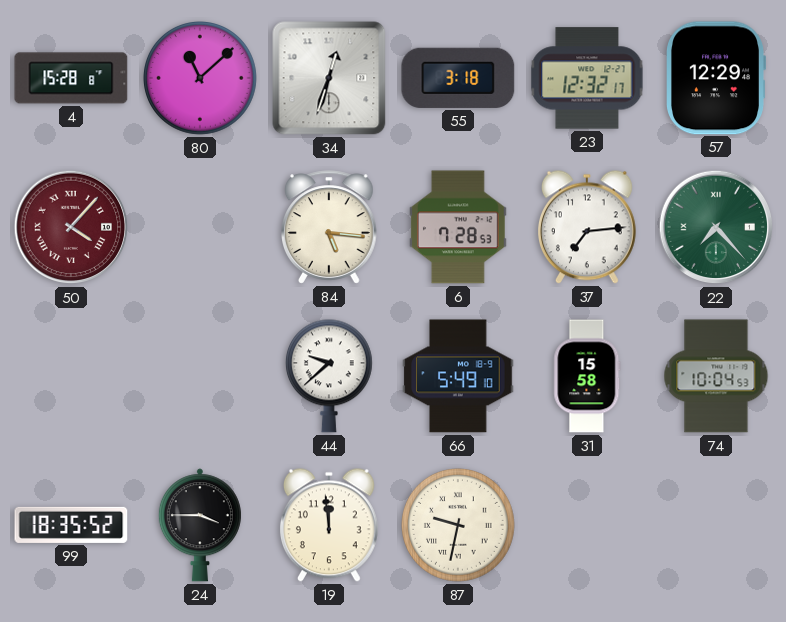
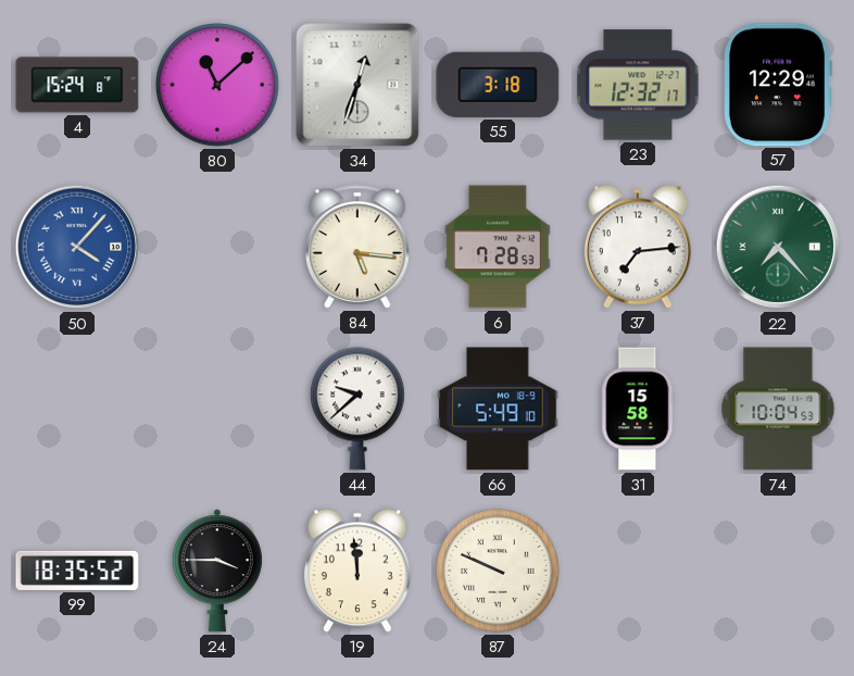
4: 15:28 -> 15:24 (77, 85)
50 dial: burgundy -> blue (77, 247)
87: 9:32 -> 9:49 (499, 572)
